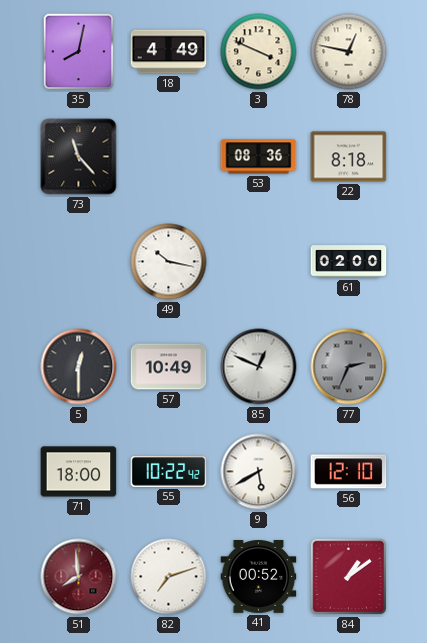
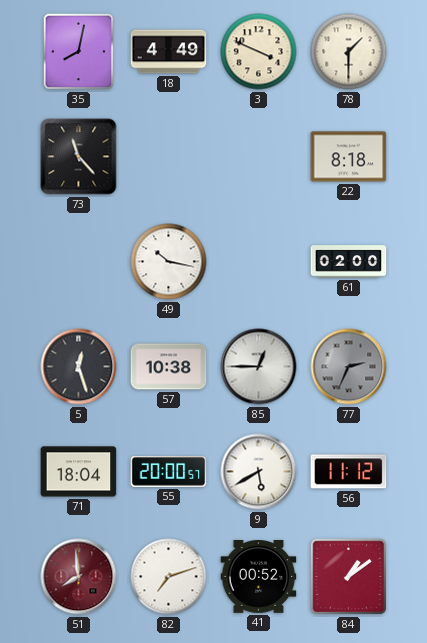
78: 12:47 -> 1:30 (349, 52)
53: 08:36 -> none (259, 157)
5: 12:30 -> 12:27 (79, 367)
57: 10:49 -> 10:38 (169, 367)
85: 12:49 -> 12:45 (259, 367)
71: 18:00 -> 18:04 (79, 472)
55: 10:22 -> 20:00 (169, 472)
56: 12:10 -> 11:12 (349, 472)
